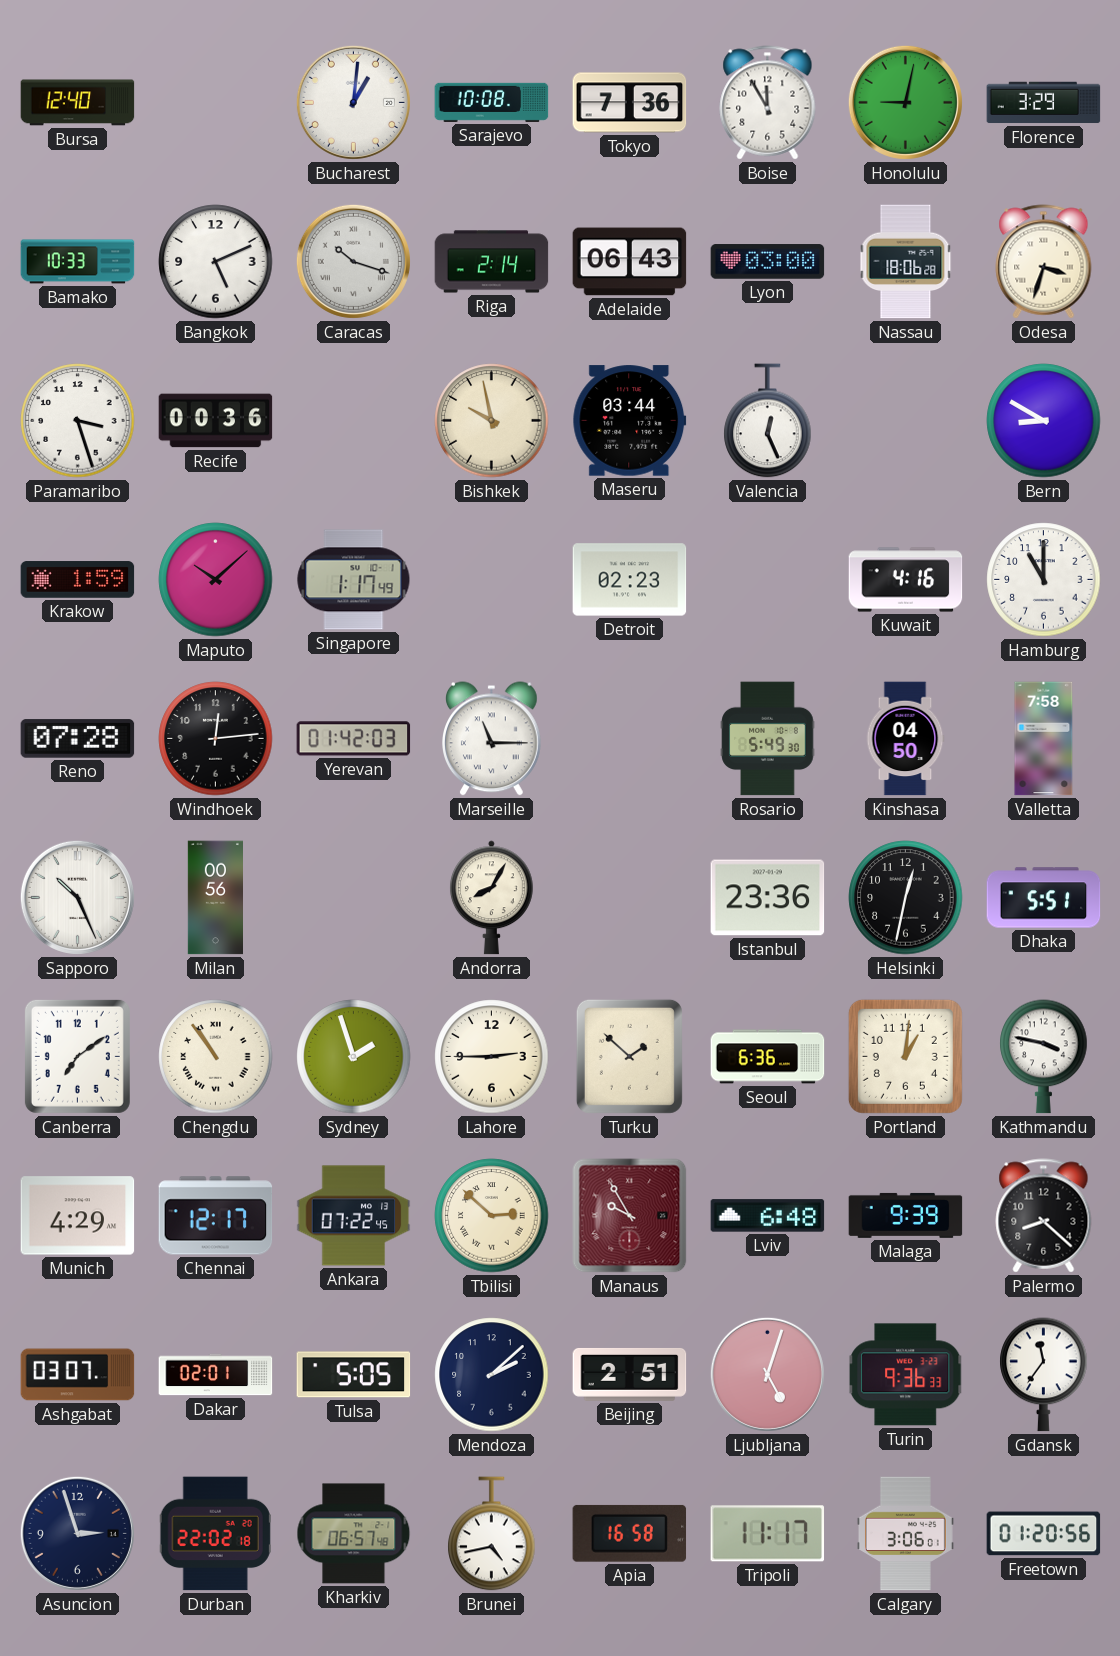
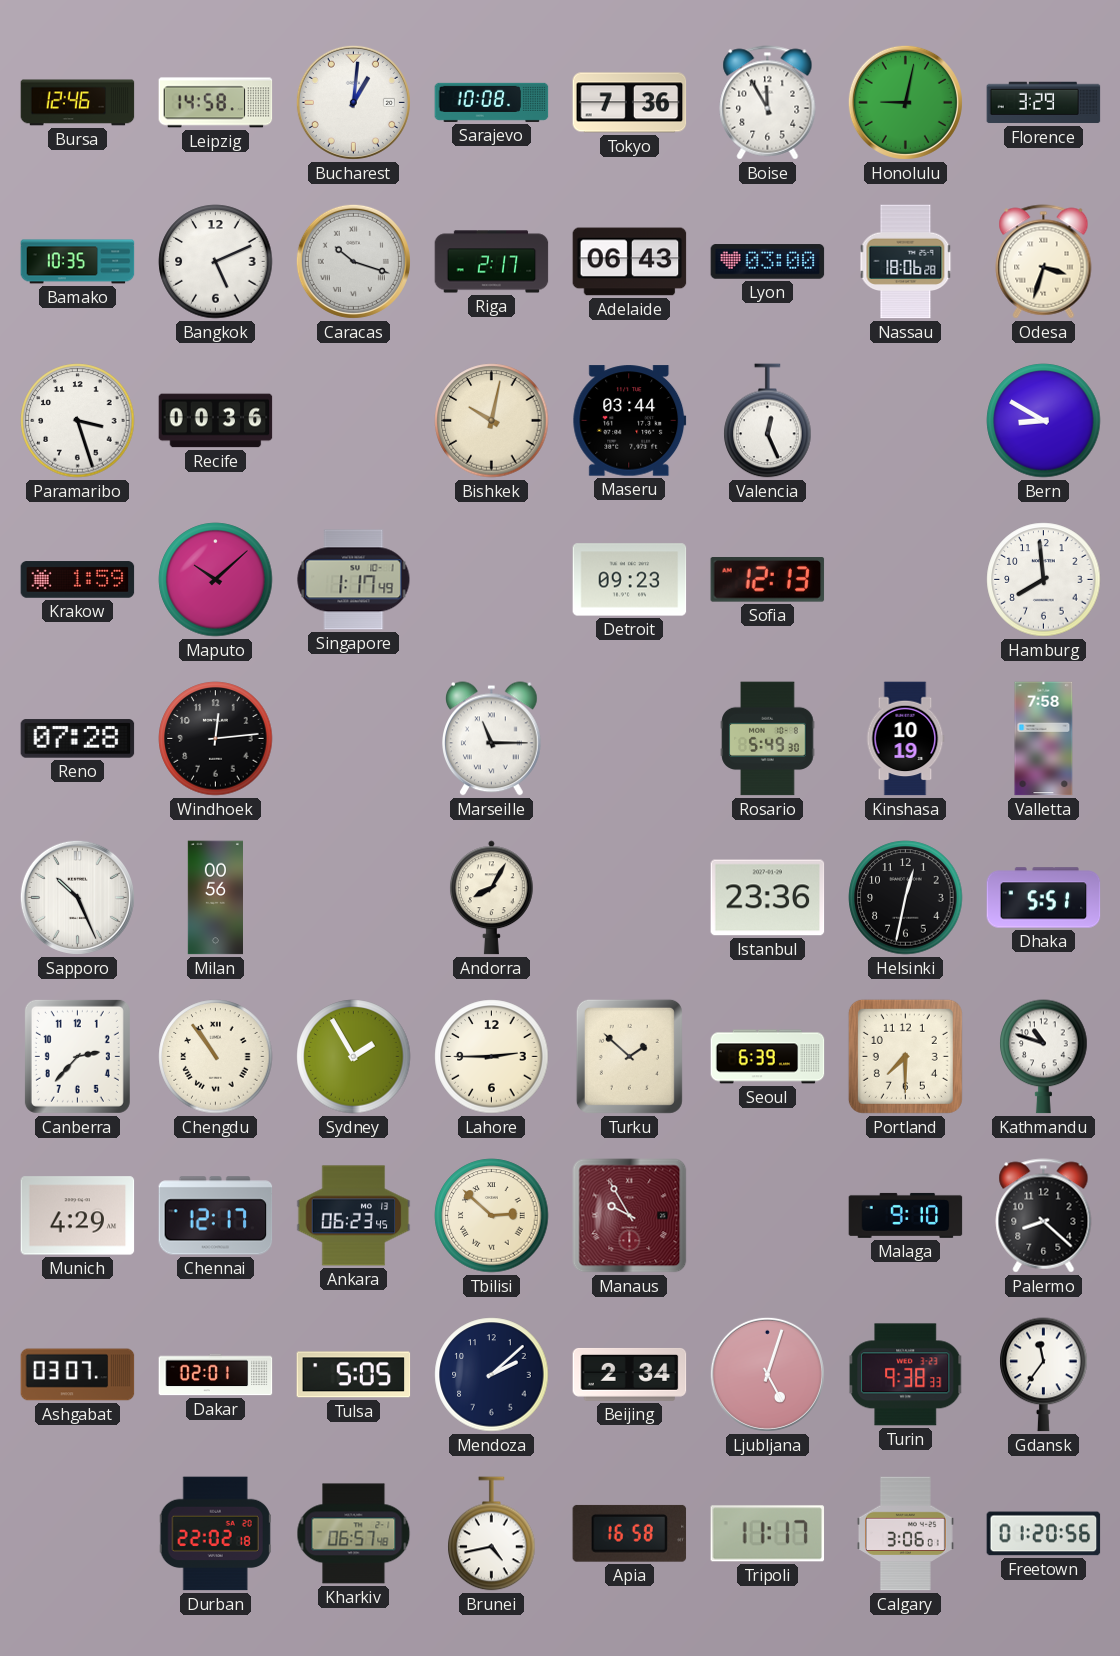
Bursa: 12:40 -> 12:46 (78, 103)
Leipzig: none -> 14:58 (216, 103)
Bamako: 10:33 -> 10:35 (78, 262)
Riga: 2:14 -> 2:17 (492, 262)
Bishkek: 9:58 -> 10:02 (492, 421)
Detroit: 02:23 -> 09:23 (630, 580)
Sofia: none -> 12:13 (768, 580)
Kuwait: 4:16 -> none (906, 580)
Hamburg: 11:00 -> 7:59 (1044, 580)
Yerevan: 01:42 -> none (354, 739)
Kinshasa: 04:50 -> 10:19 (905, 739)
Canberra: 7:09 -> 2:37 (77, 1056)
Sydney: 1:57 -> 1:55 (354, 1057)
Seoul: 6:36 -> 6:39 (768, 1057)
Portland: 1:01 -> 7:30 (905, 1056)
Kathmandu: 3:47 -> 10:48 (1044, 1057)
Ankara: 07:22 -> 06:23 (354, 1216)
Lviv: 6:48 -> none (768, 1216)
Malaga: 9:39 -> 9:10 (906, 1215)
Beijing: 2:51 -> 2:34 (630, 1374)
Turin: 9:36 -> 9:38 (905, 1375)
Asuncion: 2:57 -> none (77, 1533)
